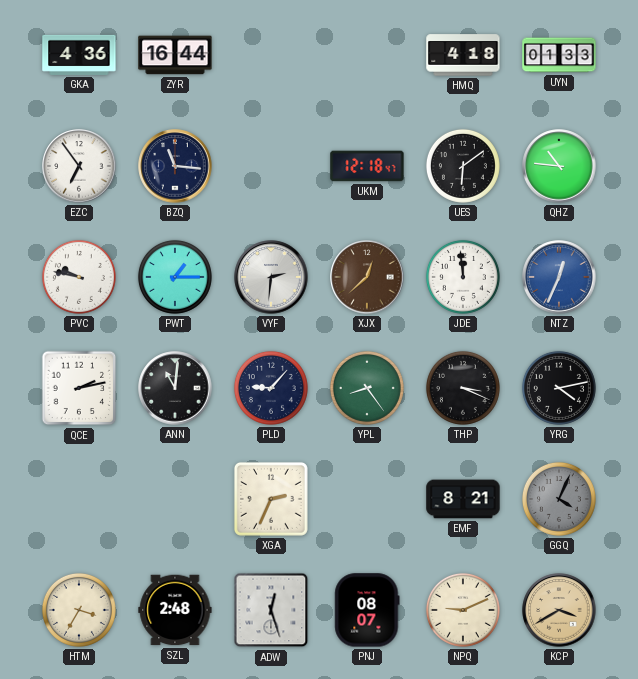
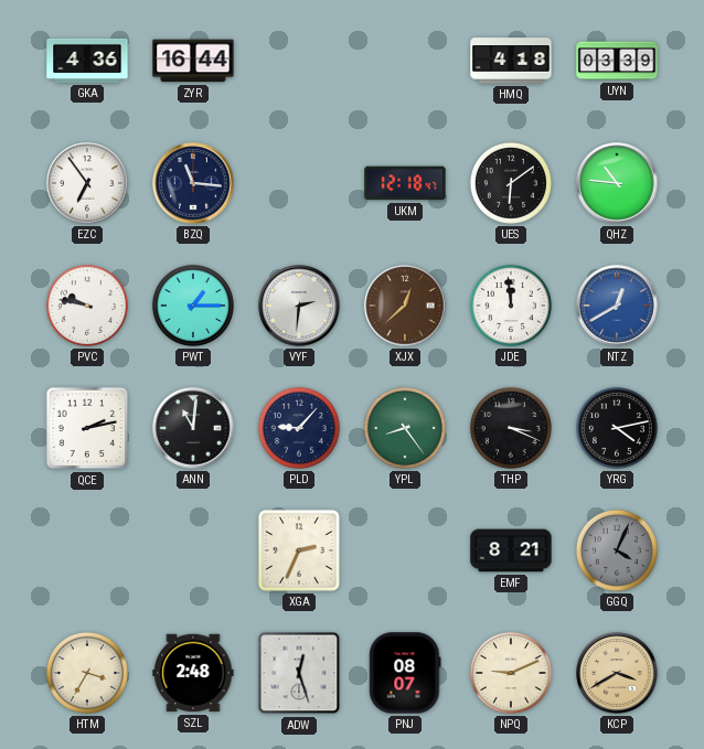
UYN: 01:33 -> 03:39 (617, 61)
NTZ: 12:34 -> 12:40 (617, 306)
